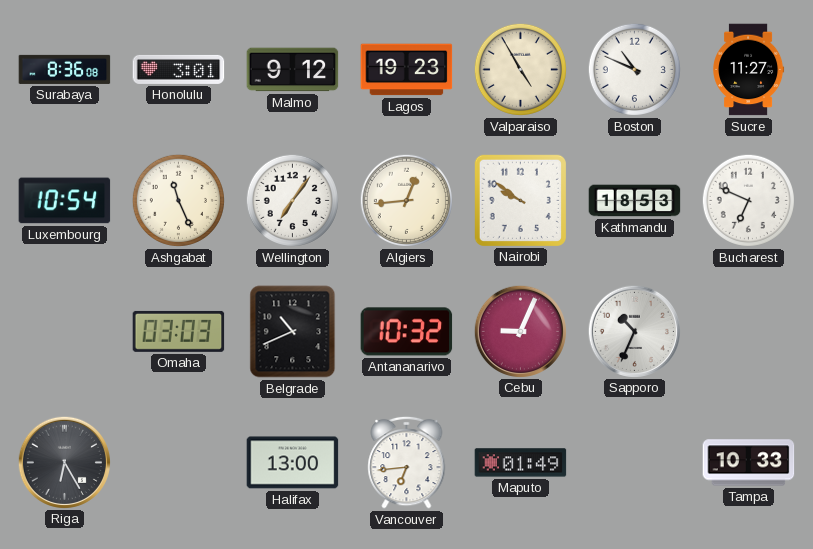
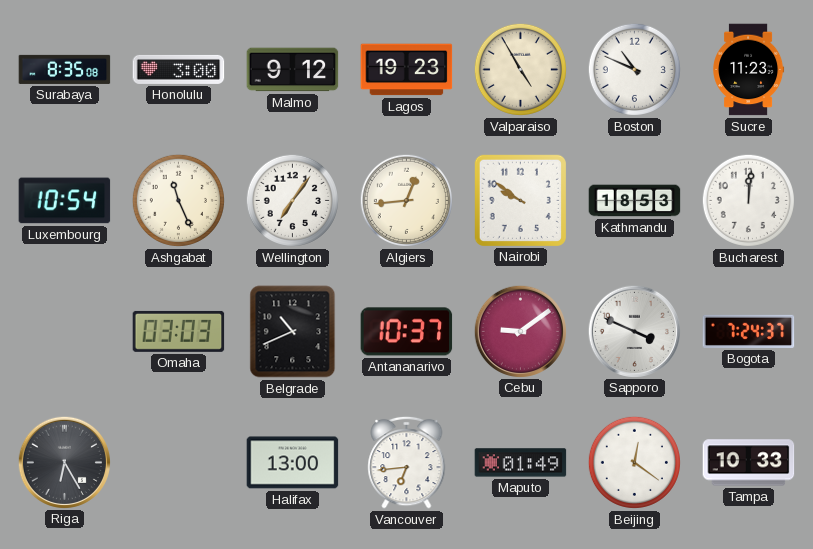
Surabaya: 8:36 -> 8:35 (65, 69)
Honolulu: 3:01 -> 3:00 (179, 69)
Sucre: 11:27 -> 11:23 (749, 70)
Bucharest: 6:49 -> 12:01 (748, 200)
Antananarivo: 10:32 -> 10:37 (407, 332)
Cebu: 9:04 -> 9:09 (520, 331)
Sapporo: 10:34 -> 3:49 (634, 331)
Bogota: none -> 7:24 (749, 331)
Beijing: none -> 12:21 (634, 462)
